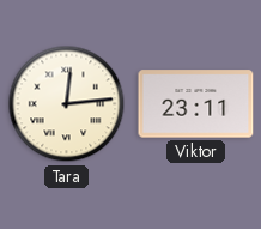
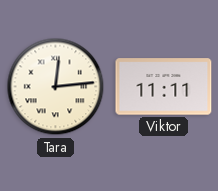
Viktor: 23:11 -> 11:11 (164, 87)
